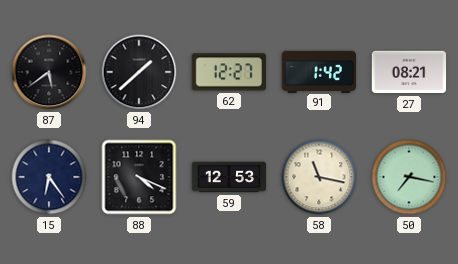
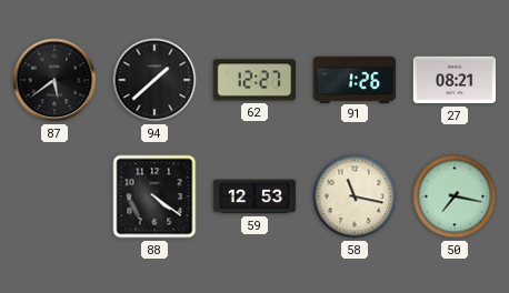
91: 1:42 -> 1:26 (355, 79)
15: 6:24 -> none (49, 177)
88: 4:19 -> 4:21 (154, 196)
